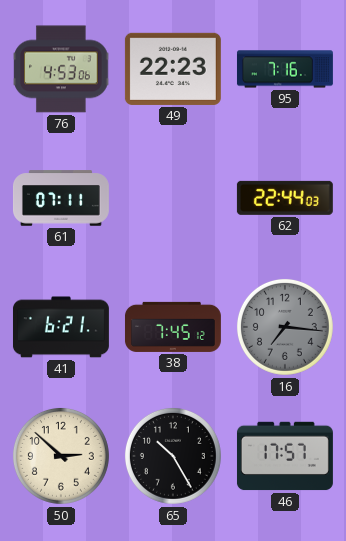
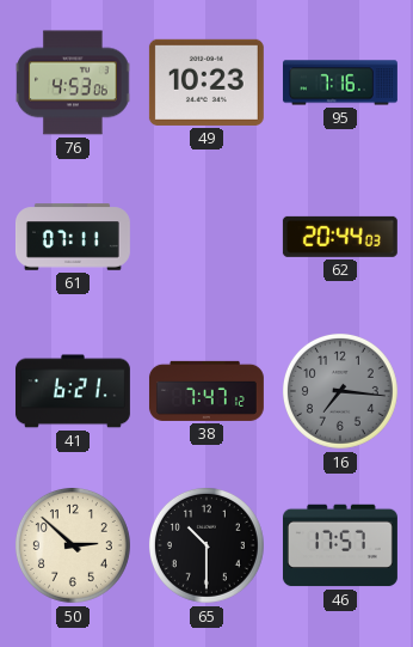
49: 22:23 -> 10:23 (207, 83)
62: 22:44 -> 20:44 (340, 237)
38: 7:45 -> 7:47 (207, 391)
65: 10:25 -> 10:30 (207, 545)
